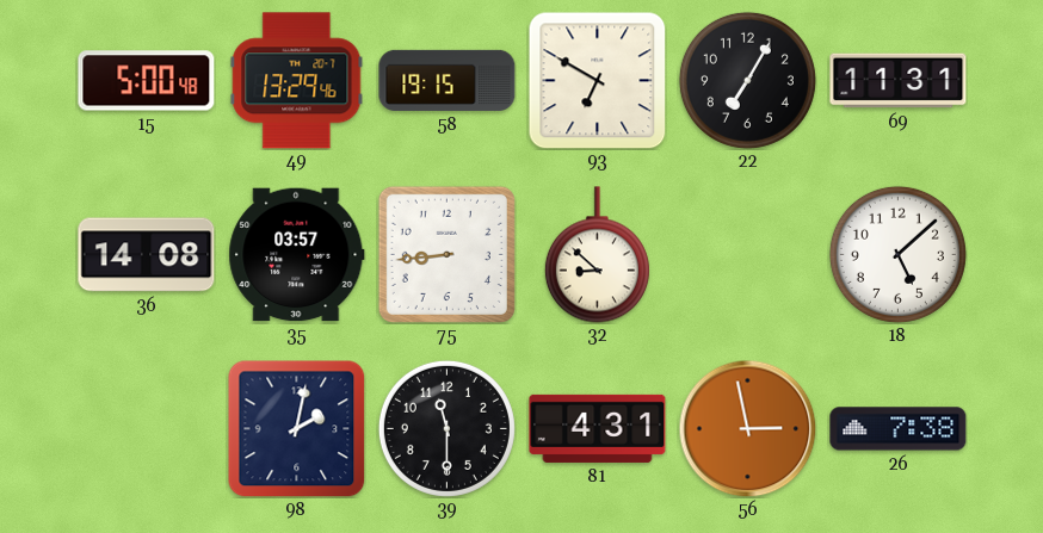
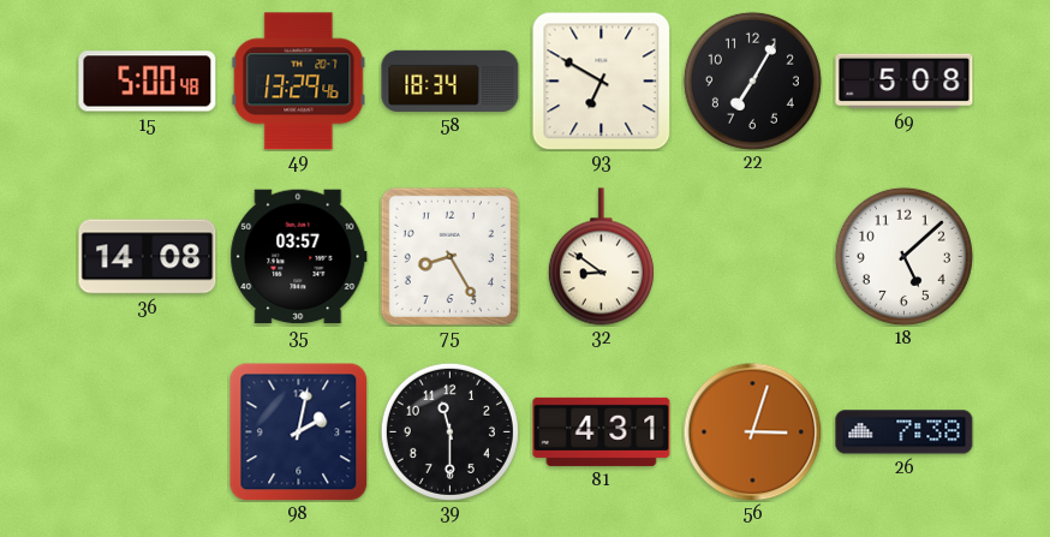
58: 19:15 -> 18:34 (451, 80)
69: 11:31 -> 5:08 (905, 82)
75: 8:44 -> 8:25 (449, 256)
32: 8:52 -> 8:51 (601, 257)
56: 2:58 -> 3:03 (752, 431)
